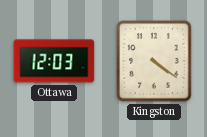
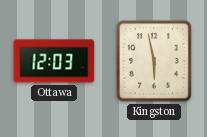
Kingston: 4:21 -> 5:58 (154, 61)
